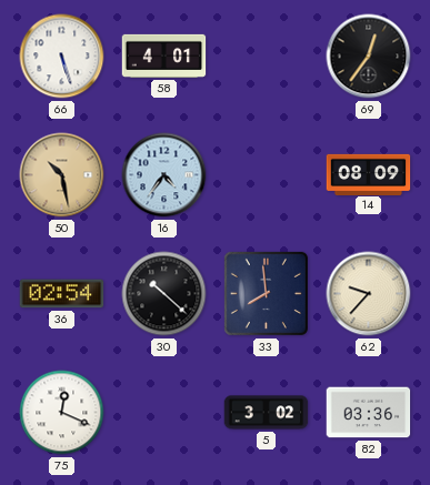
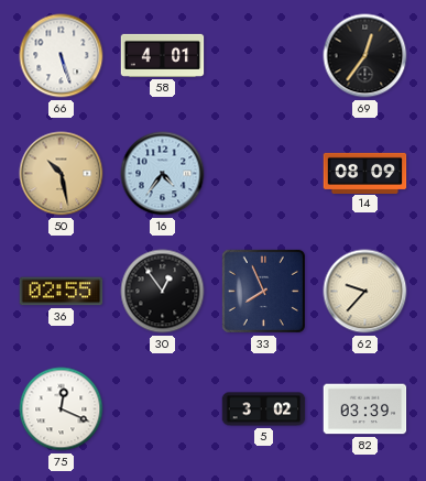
36: 02:54 -> 02:55 (62, 292)
30: 10:22 -> 12:54 (163, 292)
33: 7:59 -> 7:56 (263, 291)
82: 03:36 -> 03:39 (365, 409)
